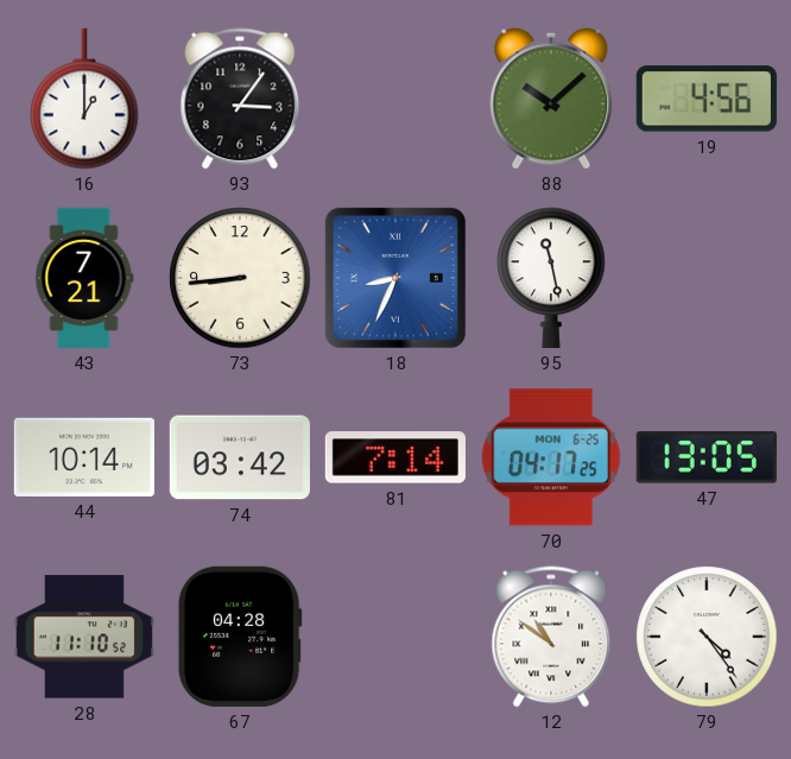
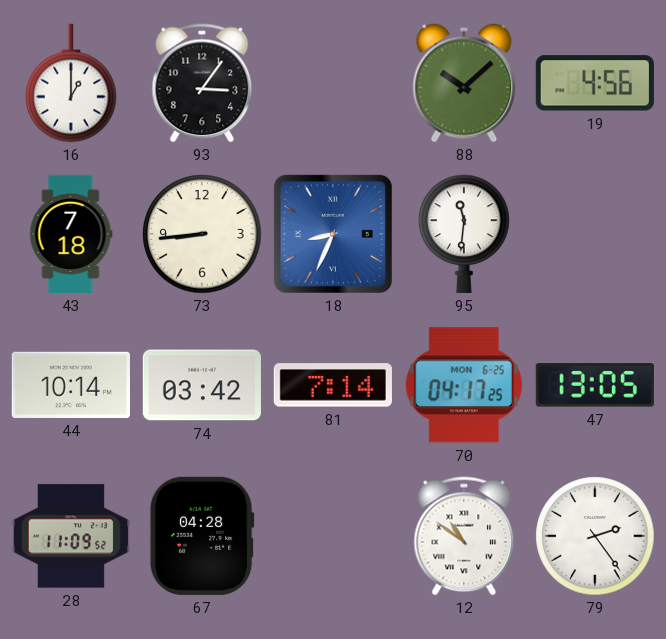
43: 7:21 -> 7:18 (71, 234)
95: 11:28 -> 11:31 (464, 234)
28: 11:10 -> 11:09 (71, 536)
79: 4:24 -> 2:24 (595, 536)
